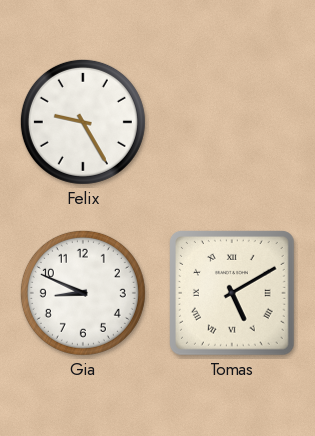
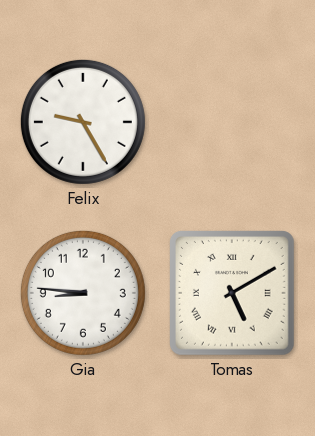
Gia: 8:49 -> 8:46 (83, 293)
